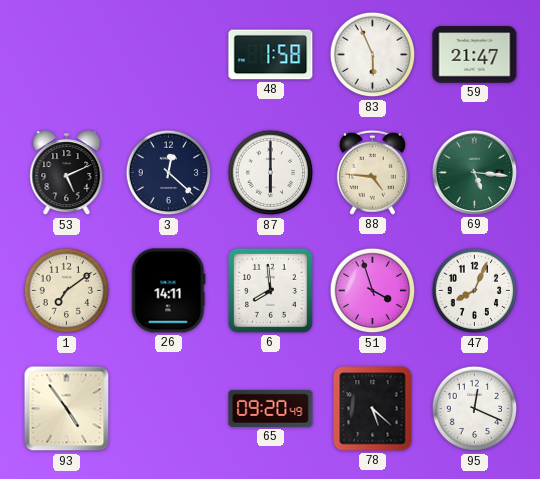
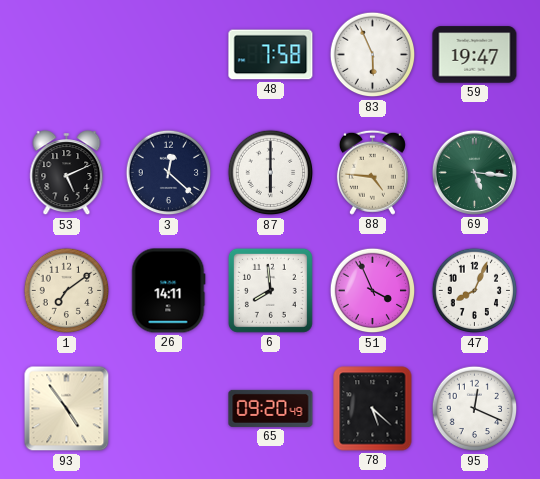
48: 1:58 -> 7:58 (271, 55)
59: 21:47 -> 19:47 (475, 55)
51: 3:57 -> 3:56 (373, 291)
